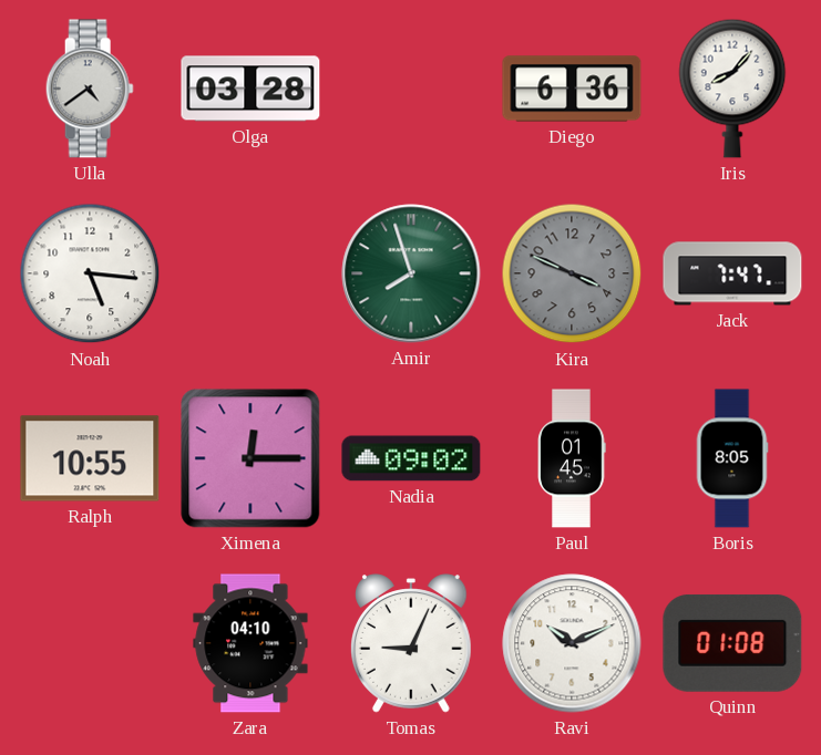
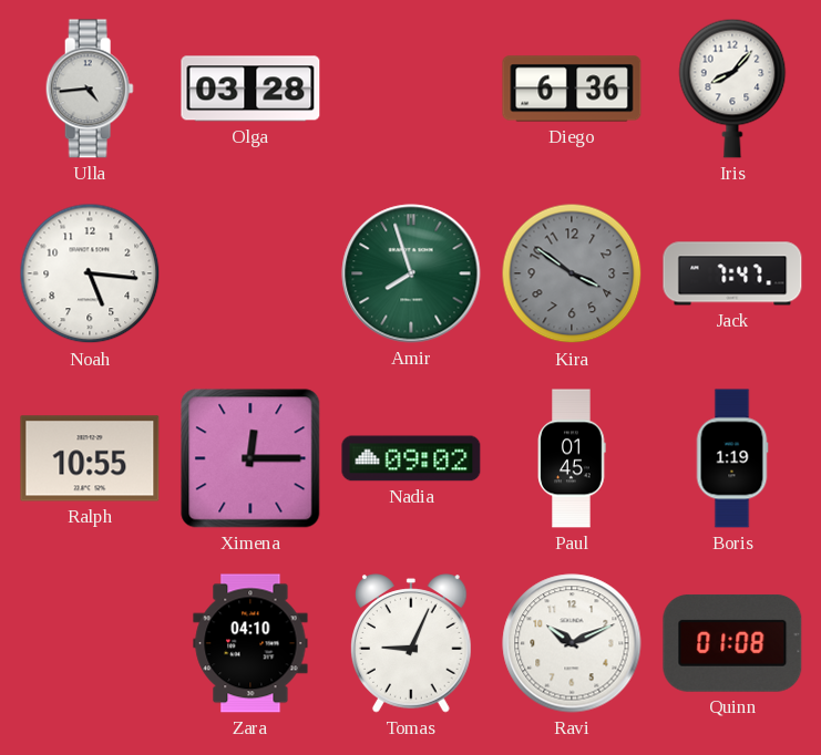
Ulla: 4:39 -> 4:44 (90, 89)
Kira: 3:49 -> 3:51 (572, 273)
Boris: 8:05 -> 1:19 (732, 458)
